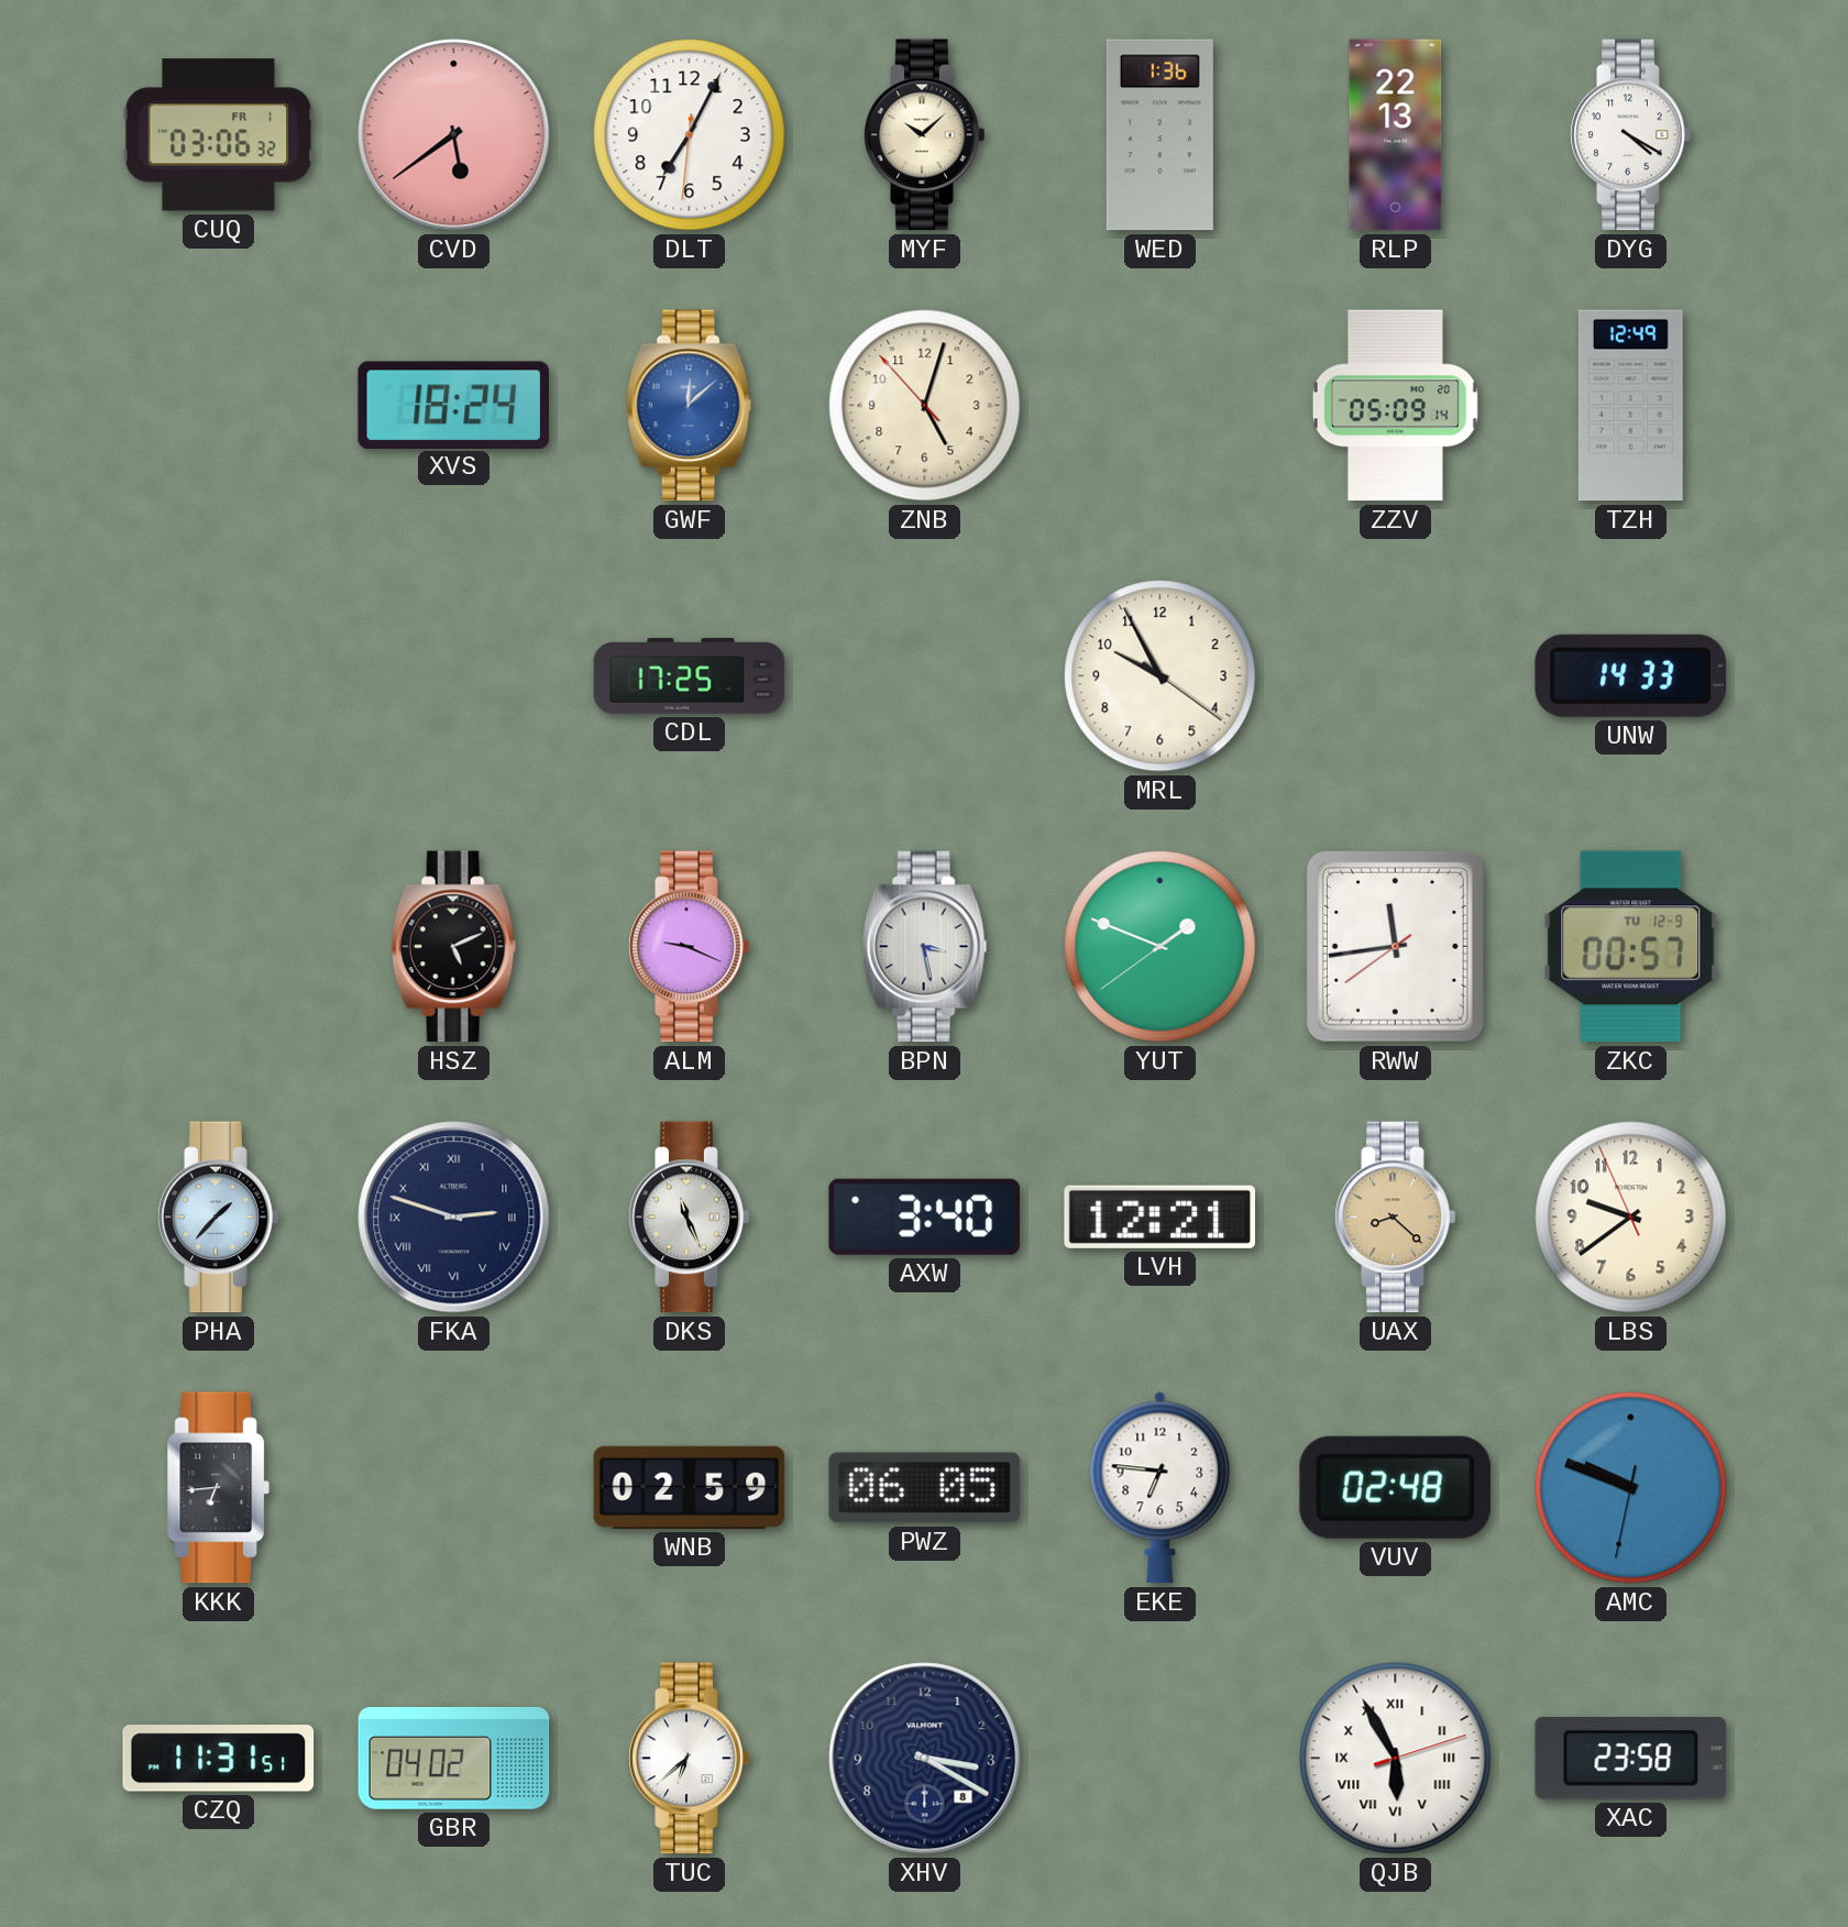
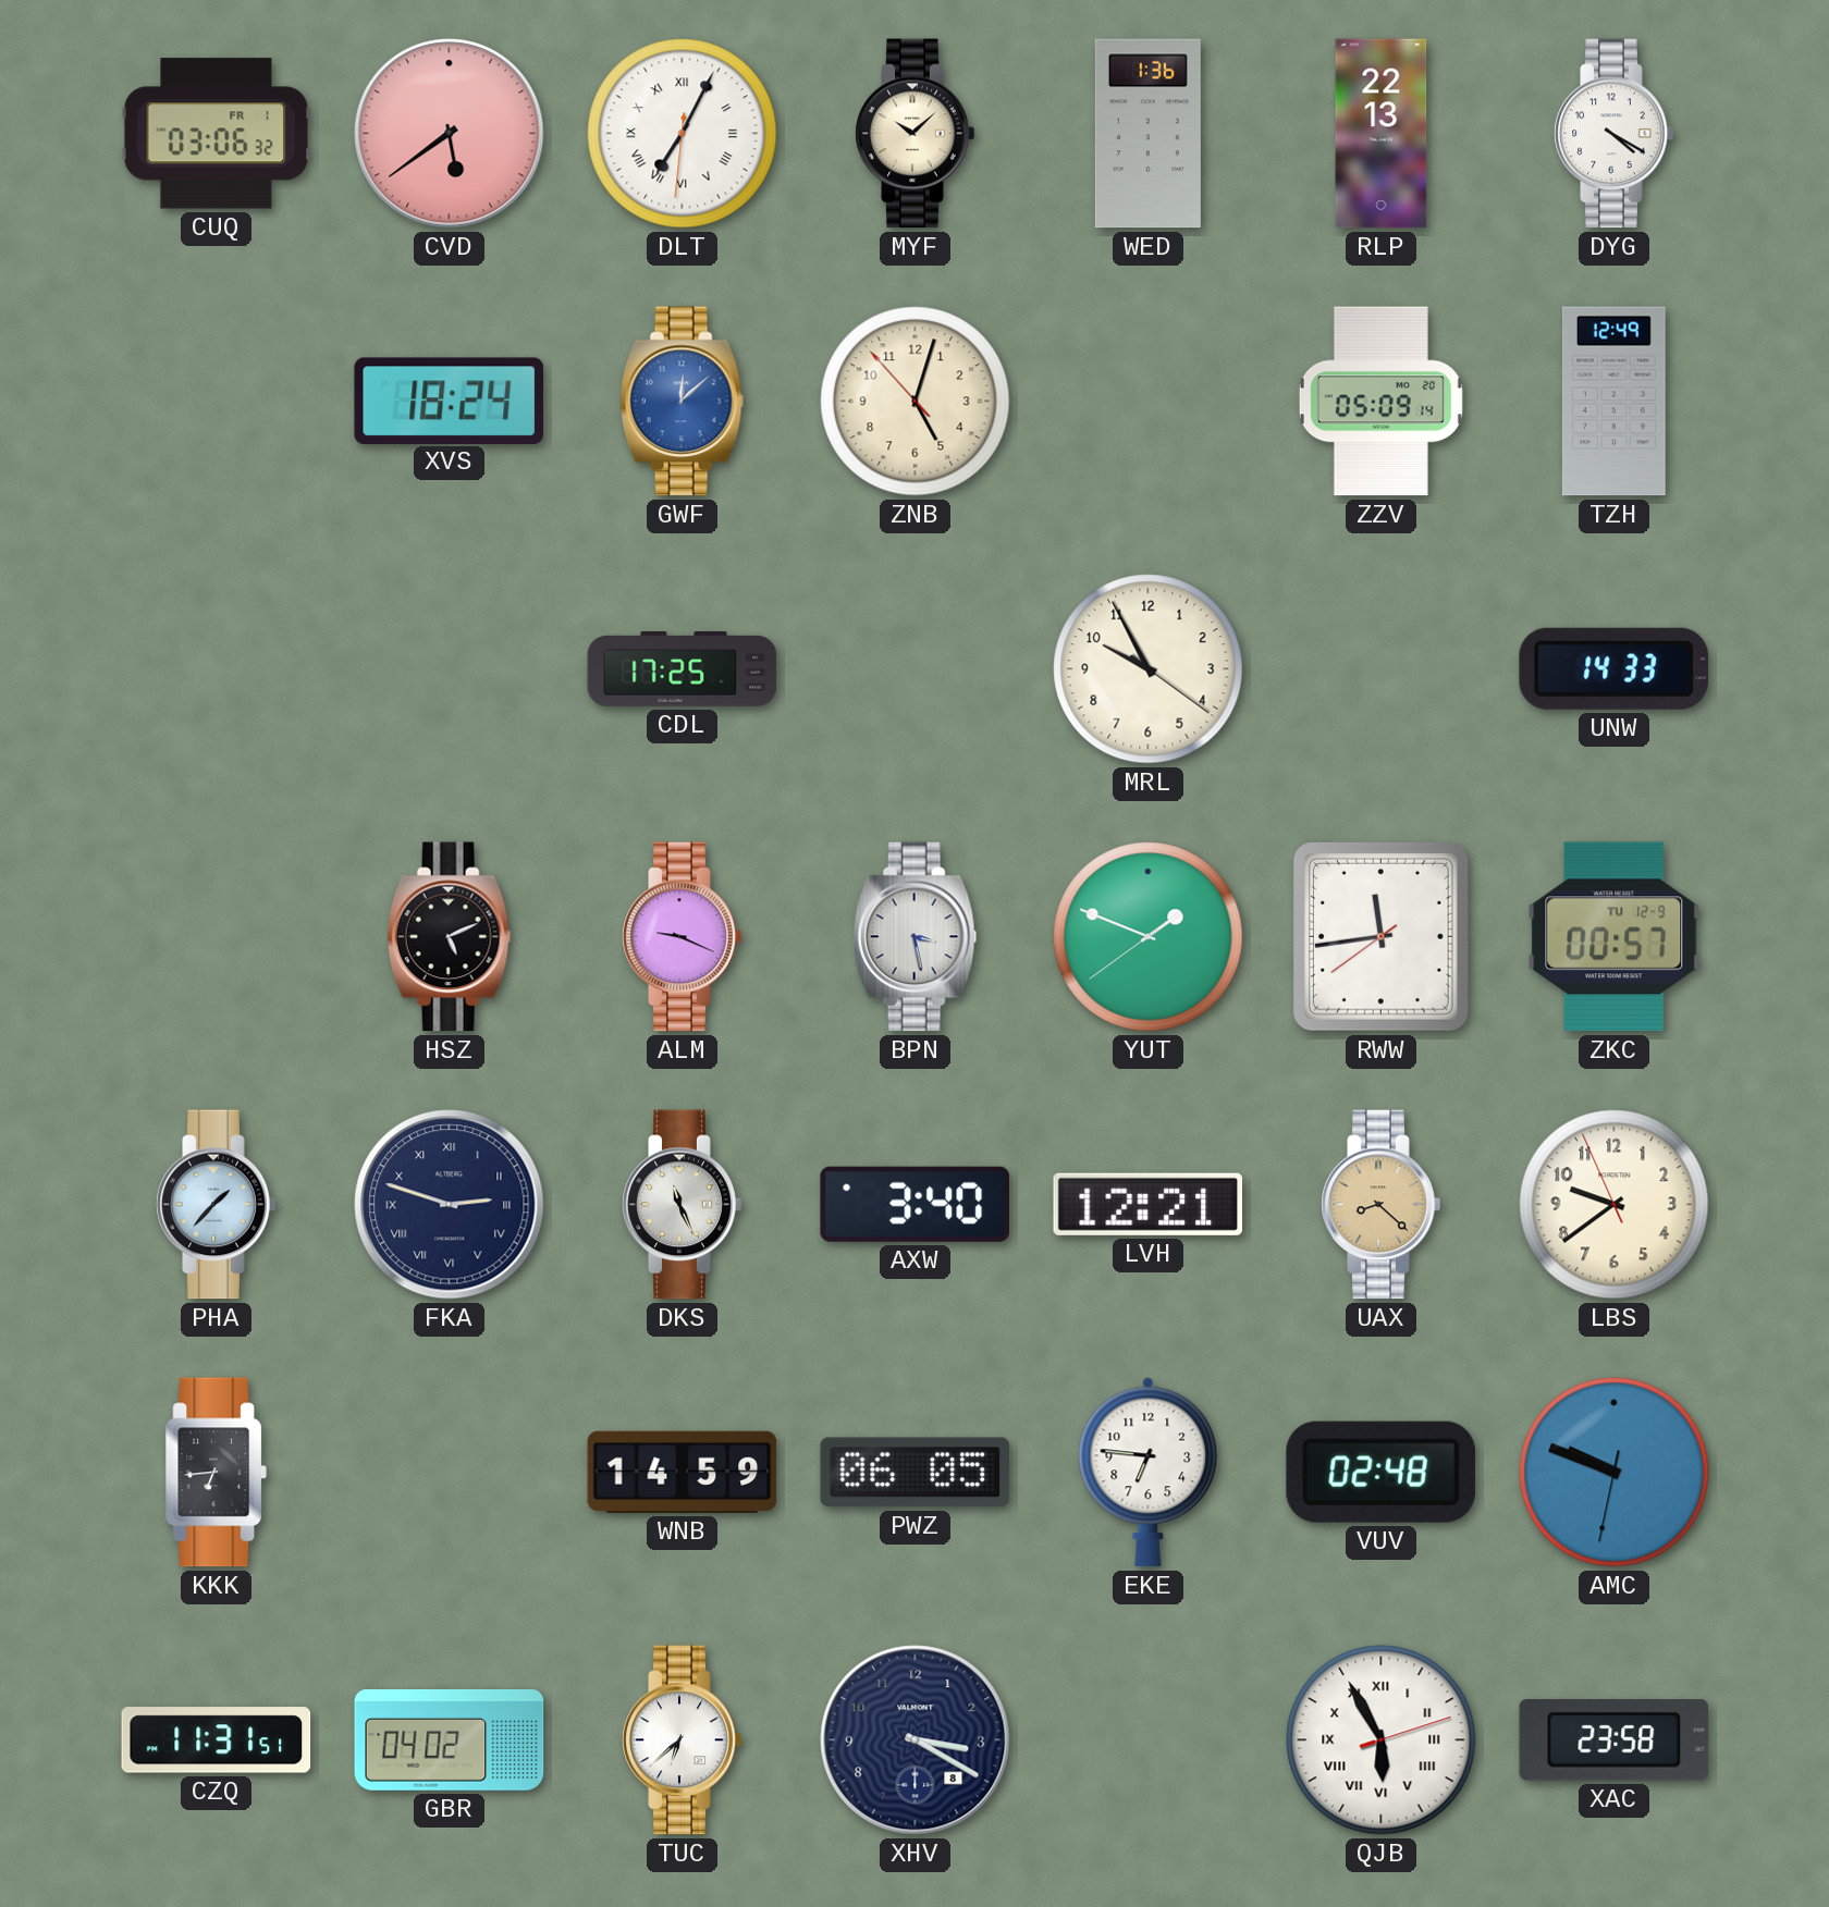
DLT numerals: Arabic -> Roman (683, 134)
WNB: 02:59 -> 14:59 (683, 1472)
